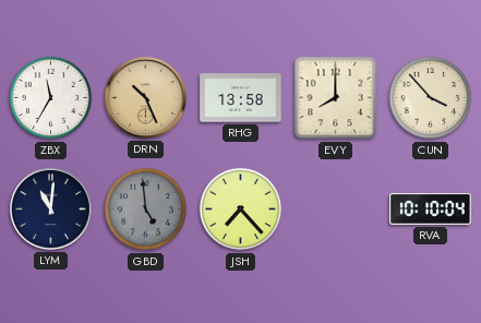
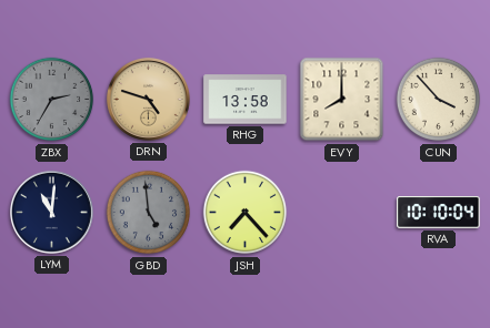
ZBX: 11:35 -> 2:35 (52, 100)
ZBX dial: white -> grey (52, 100)
DRN: 10:26 -> 4:48 (148, 99)
